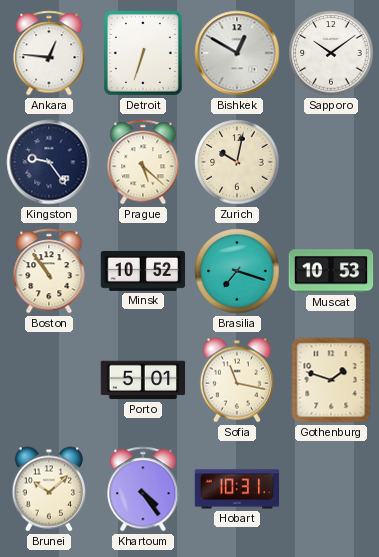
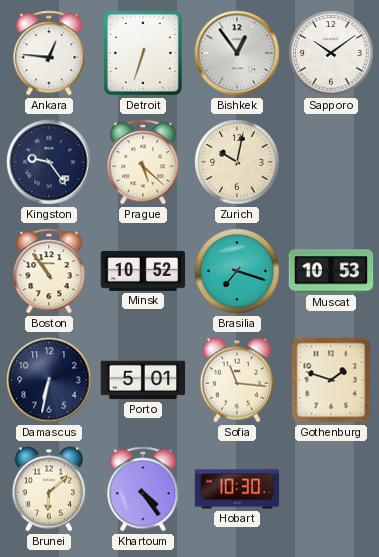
Bishkek: 12:50 -> 12:54 (237, 53)
Damascus: none -> 6:32 (49, 380)
Sofia: 11:17 -> 11:16 (237, 380)
Brunei: 10:08 -> 6:08 (49, 489)
Hobart: 10:31 -> 10:30 (237, 489)
